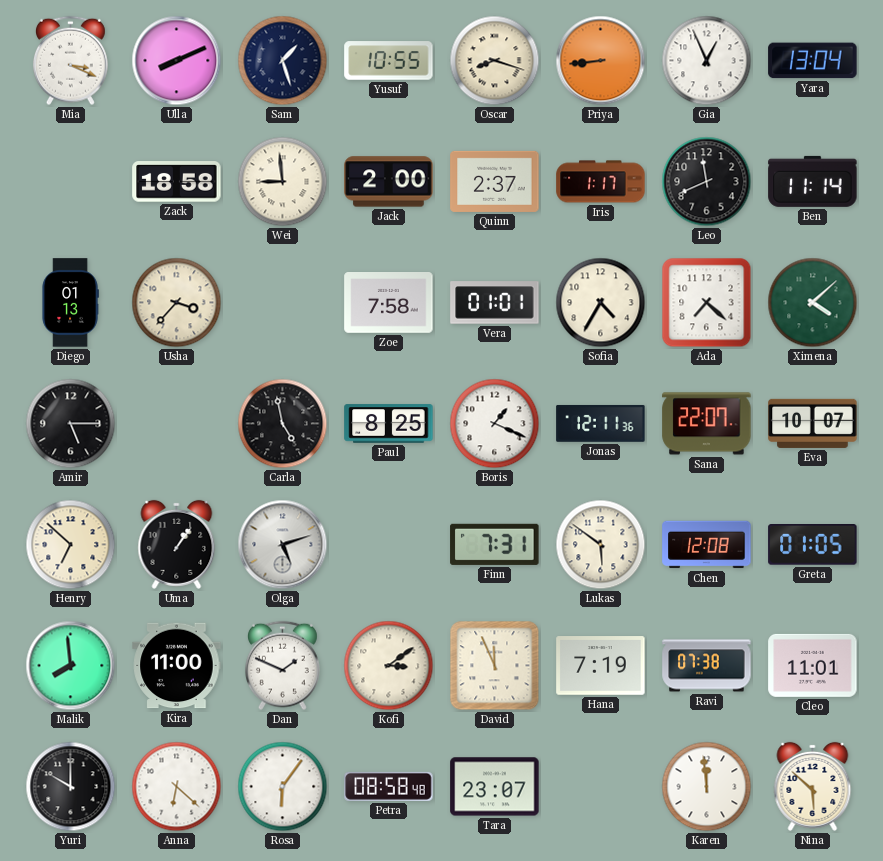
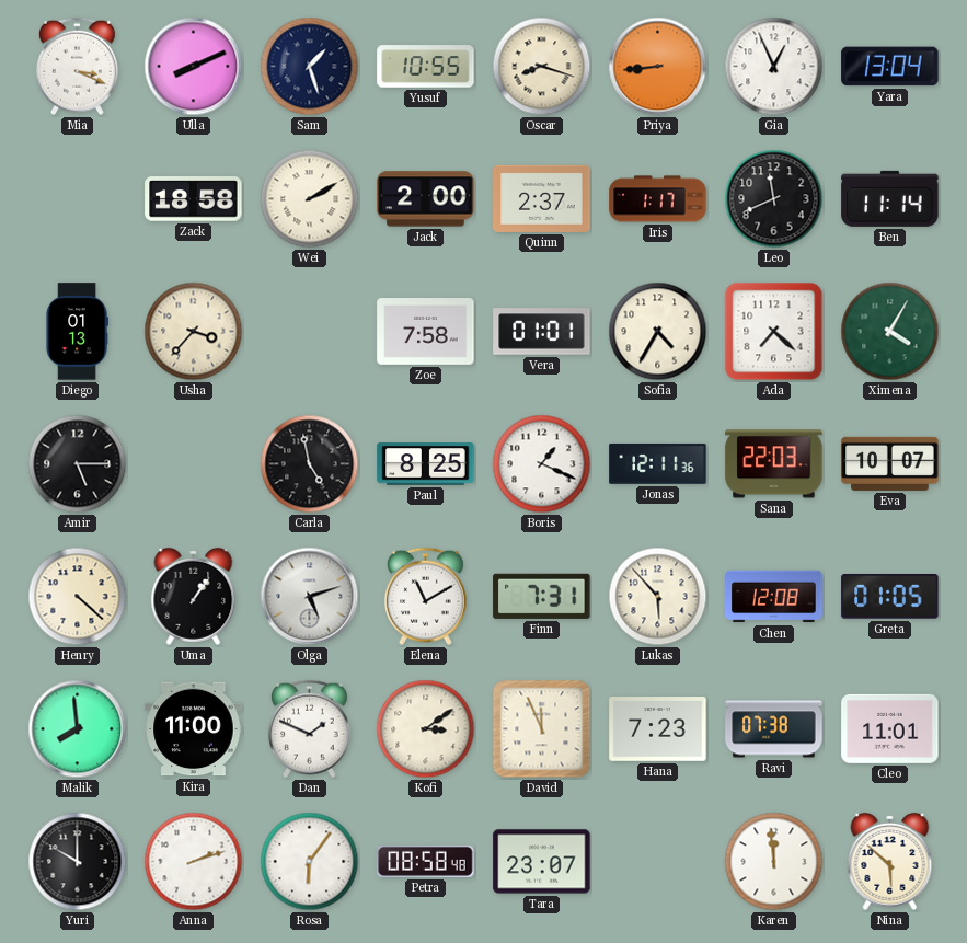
Wei: 8:59 -> 2:10 (310, 199)
Ximena: 4:08 -> 4:05 (890, 332)
Sana: 22:07 -> 22:03 (774, 464)
Henry: 6:52 -> 4:22 (78, 597)
Elena: none -> 11:10 (425, 597)
Lukas: 5:51 -> 5:53 (658, 597)
Hana: 7:19 -> 7:23 (658, 729)
Anna: 6:22 -> 2:12 (194, 862)
